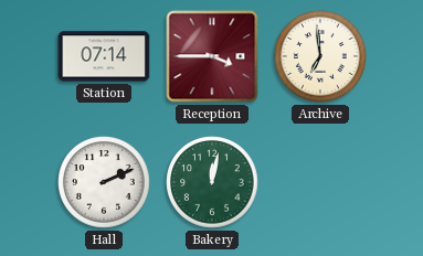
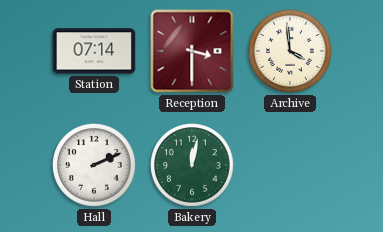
Reception: 3:45 -> 3:30 (192, 51)
Archive: 6:59 -> 3:59 (290, 51)
